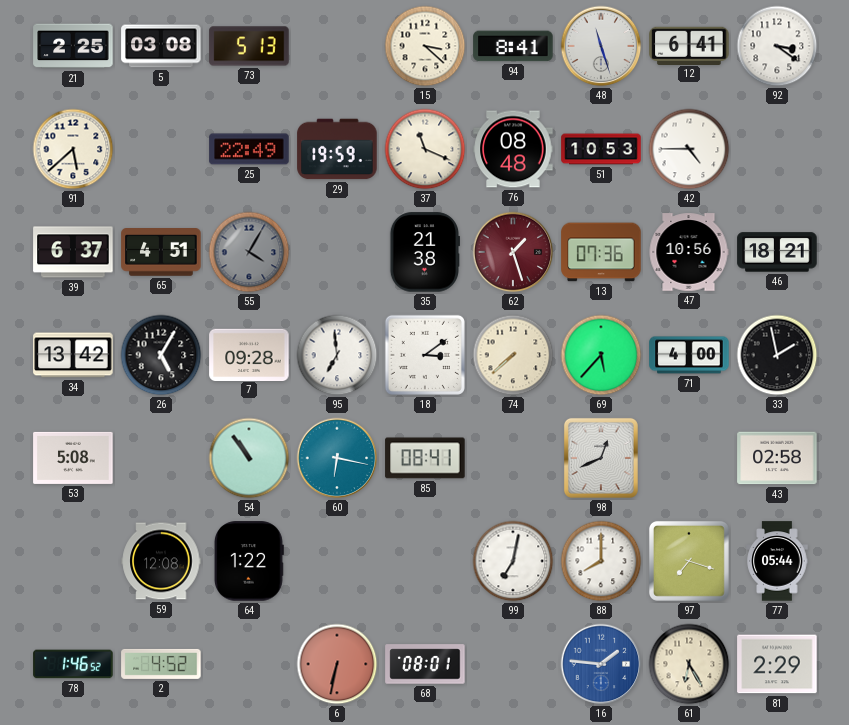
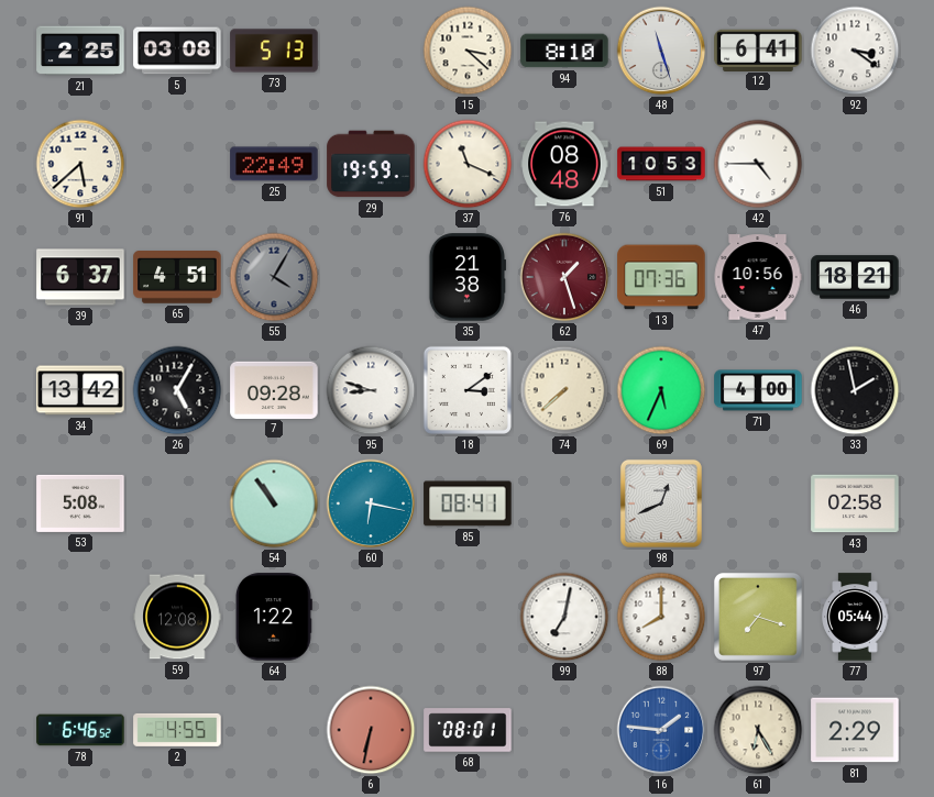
94: 8:41 -> 8:10 (564, 51)
95: 6:59 -> 8:48 (371, 390)
69: 5:37 -> 5:34 (661, 390)
78: 1:46 -> 6:46 (80, 730)
2: 4:52 -> 4:55 (177, 730)
